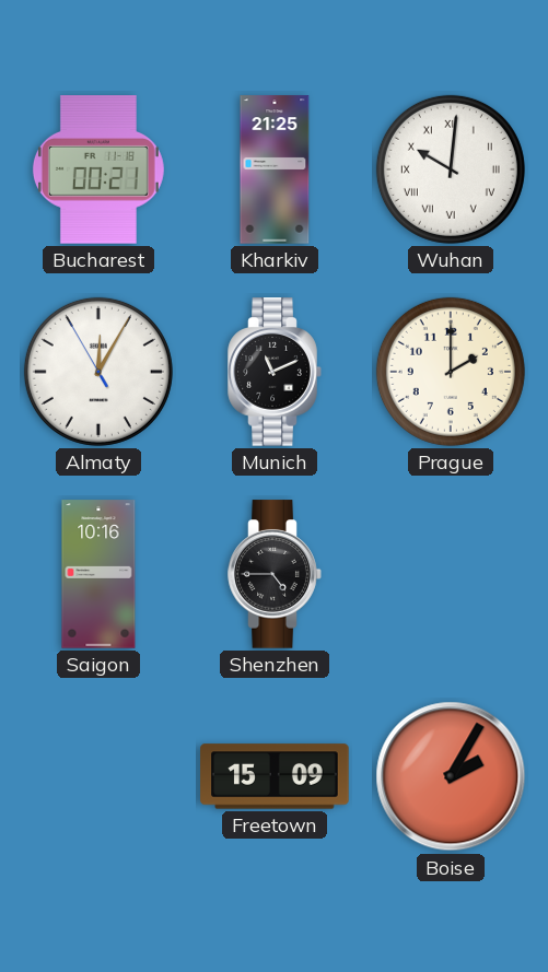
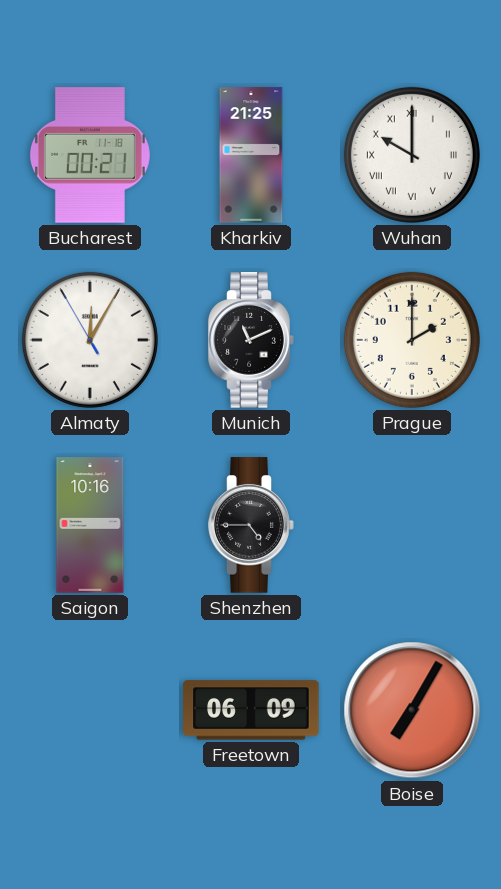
Wuhan: 10:01 -> 10:00 (412, 155)
Freetown: 15:09 -> 06:09 (251, 710)
Boise: 2:05 -> 7:05 (412, 710)
